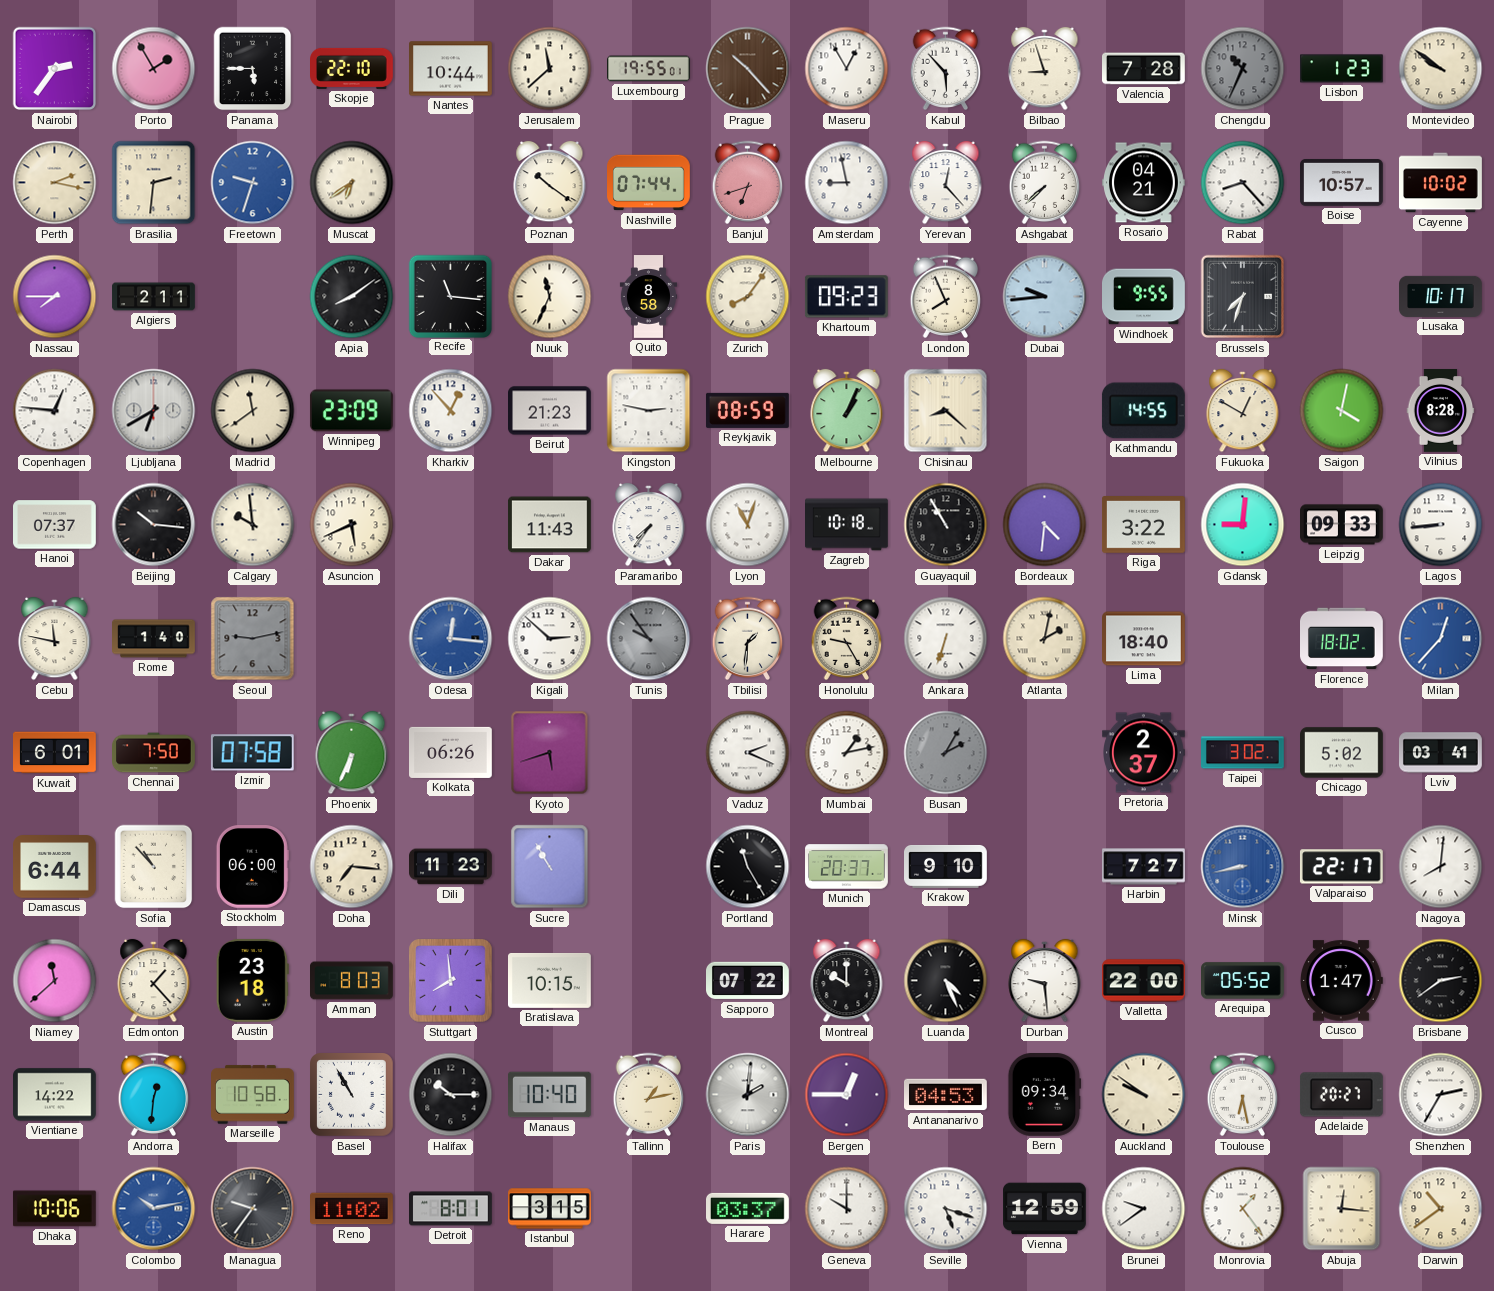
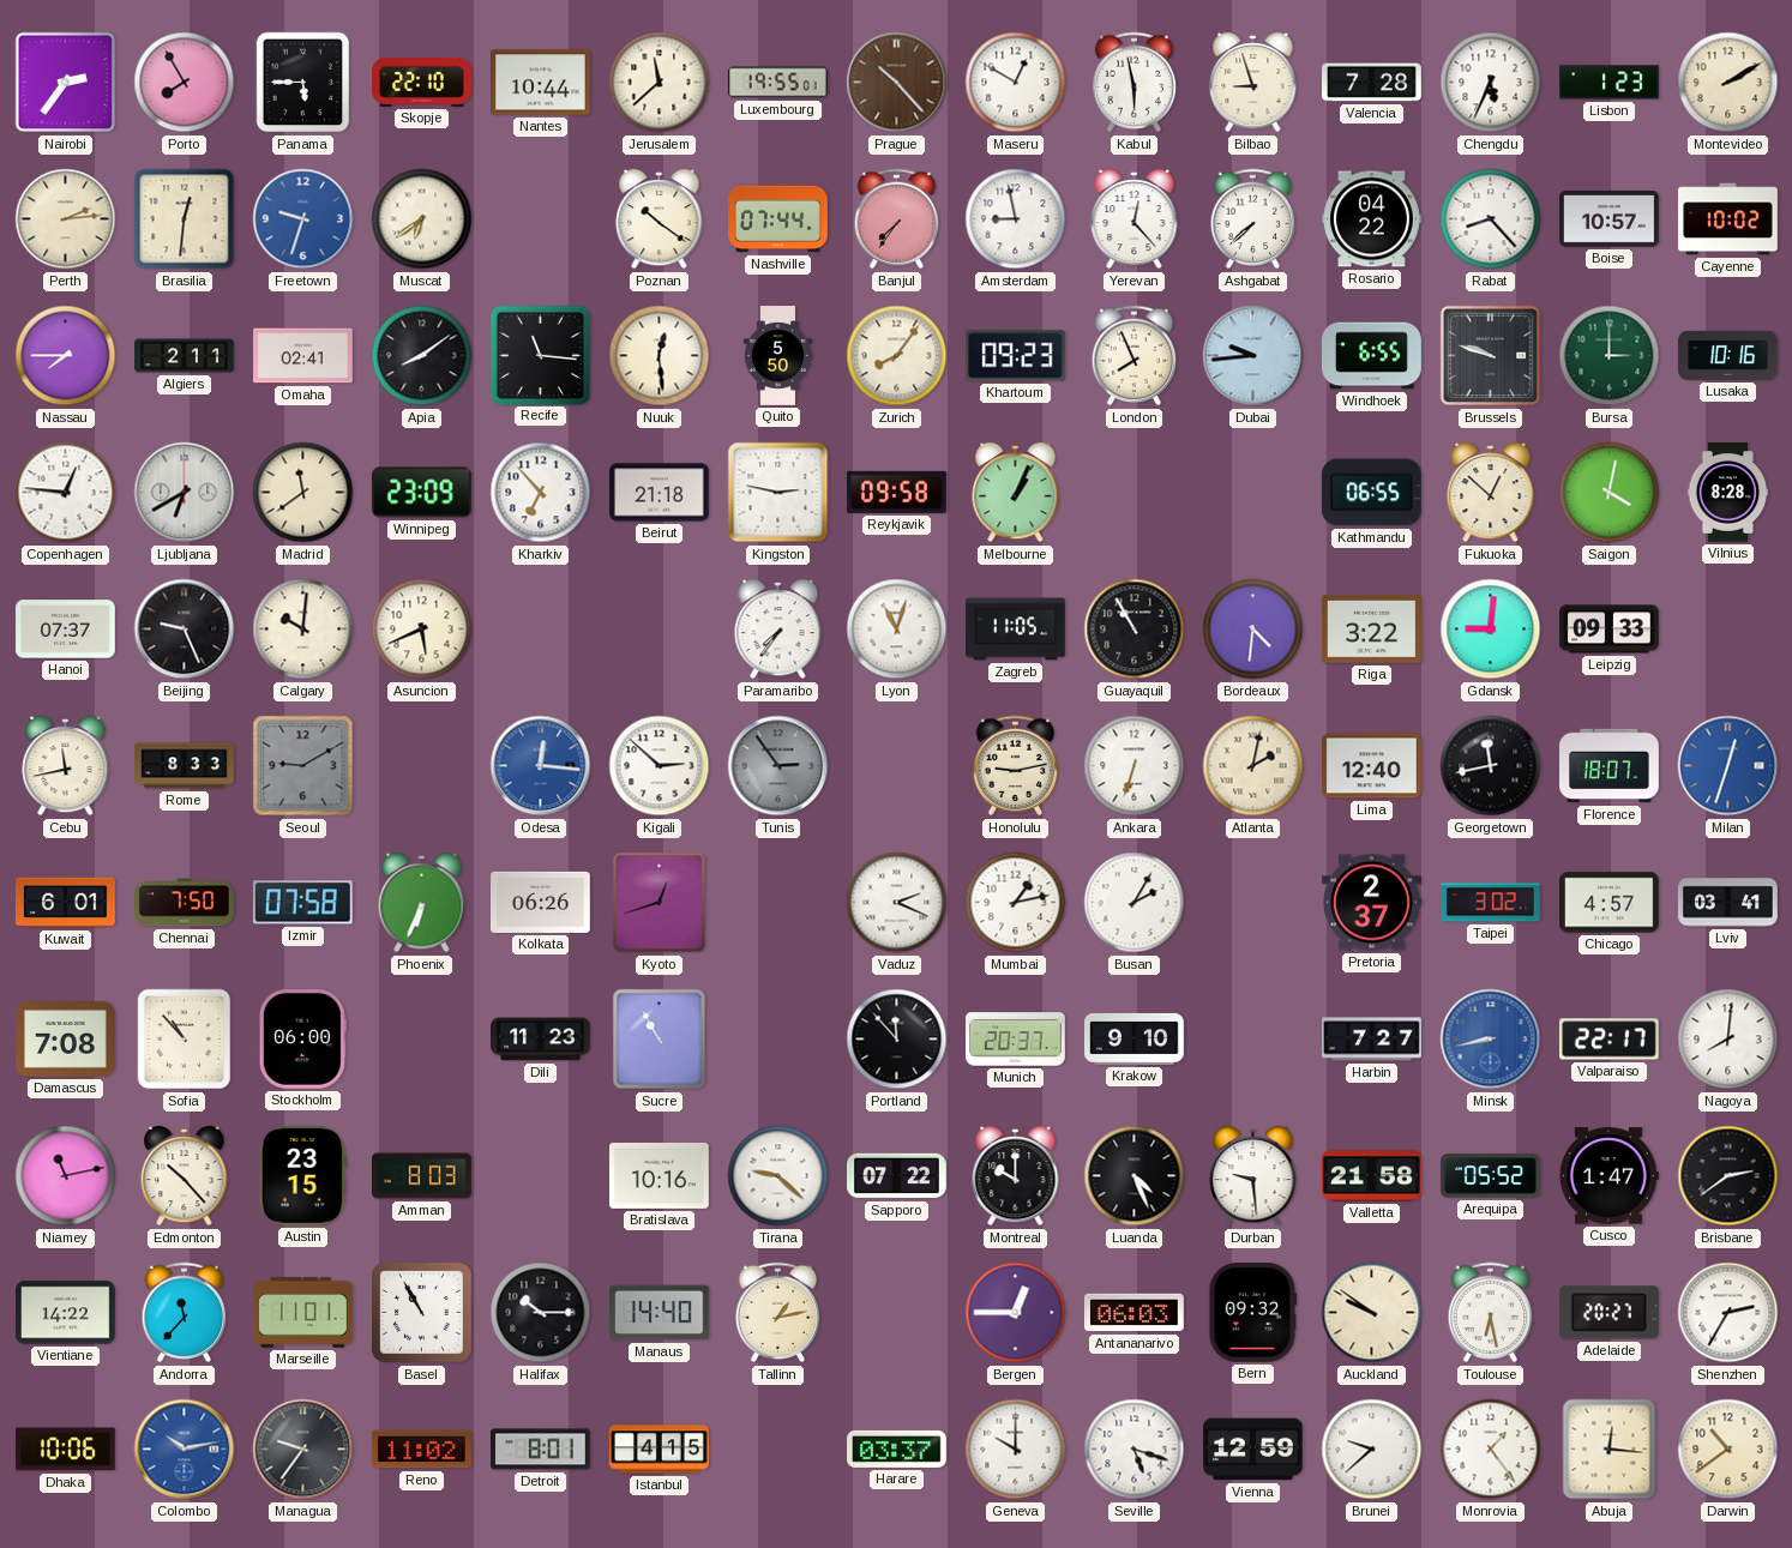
Porto: 1:55 -> 7:55 (185, 83)
Maseru: 12:55 -> 12:50 (1016, 83)
Kabul: 5:53 -> 5:58 (1135, 83)
Chengdu: 10:34 -> 5:34 (1491, 83)
Chengdu dial: grey -> white (1491, 83)
Montevideo: 9:51 -> 2:10 (1728, 83)
Perth: 2:17 -> 2:14 (66, 219)
Brasilia: 2:31 -> 12:31 (185, 219)
Banjul: 6:42 -> 7:36 (897, 219)
Rosario: 04:21 -> 04:22 (1372, 219)
Omaha: none -> 02:41 (303, 356)
Nuuk: 11:34 -> 12:29 (660, 356)
Quito: 8:58 -> 5:50 (777, 356)
Windhoek: 9:55 -> 6:55 (1372, 356)
Brussels: 7:33 -> 9:48 (1491, 356)
Bursa: none -> 3:00 (1610, 356)
Lusaka: 10:17 -> 10:16 (1728, 355)
Kharkiv: 12:53 -> 6:53 (541, 493)
Beirut: 21:23 -> 21:18 (660, 493)
Reykjavik: 08:59 -> 09:58 (897, 492)
Chisinau: 8:22 -> none (946, 411)
Kathmandu: 14:55 -> 06:55 (1371, 493)
Fukuoka: 12:50 -> 12:52 (1491, 493)
Beijing: 10:16 -> 9:26 (185, 630)
Calgary: 9:59 -> 10:01 (303, 630)
Dakar: 11:43 -> none (550, 525)
Zagreb: 10:18 -> 11:05 (1016, 630)
Lagos: 8:44 -> none (1441, 525)
Cebu: 11:47 -> 11:43 (66, 766)
Rome: 1:40 -> 8:33 (185, 766)
Seoul: 9:13 -> 9:10 (303, 766)
Tunis: 9:54 -> 2:54 (778, 766)
Tbilisi: 1:31 -> none (748, 639)
Honolulu: 9:25 -> 9:13 (1016, 766)
Lima: 18:40 -> 12:40 (1372, 766)
Georgetown: none -> 11:43 (1491, 766)
Florence: 18:02 -> 18:07 (1610, 766)
Milan: 12:37 -> 12:33 (1728, 766)
Kyoto: 5:42 -> 12:42 (660, 903)
Busan dial: grey -> white (1135, 903)
Chicago: 5:02 -> 4:57 (1610, 903)
Damascus: 6:44 -> 7:08 (66, 1040)
Doha: 7:16 -> none (352, 867)
Portland: 11:25 -> 11:53 (897, 1040)
Niamey: 11:38 -> 11:13 (66, 1176)
Edmonton: 1:23 -> 10:23 (185, 1176)
Austin: 23:18 -> 23:15 (302, 1175)
Stuttgart: 7:59 -> none (451, 981)
Bratislava: 10:15 -> 10:16 (660, 1175)
Tirana: none -> 9:22 (778, 1176)
Valletta: 22:00 -> 21:58 (1372, 1176)
Andorra: 12:31 -> 11:37 (185, 1313)
Marseille: 10:58 -> 11:01 (303, 1313)
Manaus: 10:40 -> 14:40 (660, 1313)
Paris: 2:01 -> none (748, 1095)
Antananarivo: 04:53 -> 06:03 (1135, 1313)
Bern: 09:34 -> 09:32 (1253, 1313)
Istanbul: 3:15 -> 4:15 (660, 1450)
Brunei: 9:39 -> 9:38 (1372, 1450)
